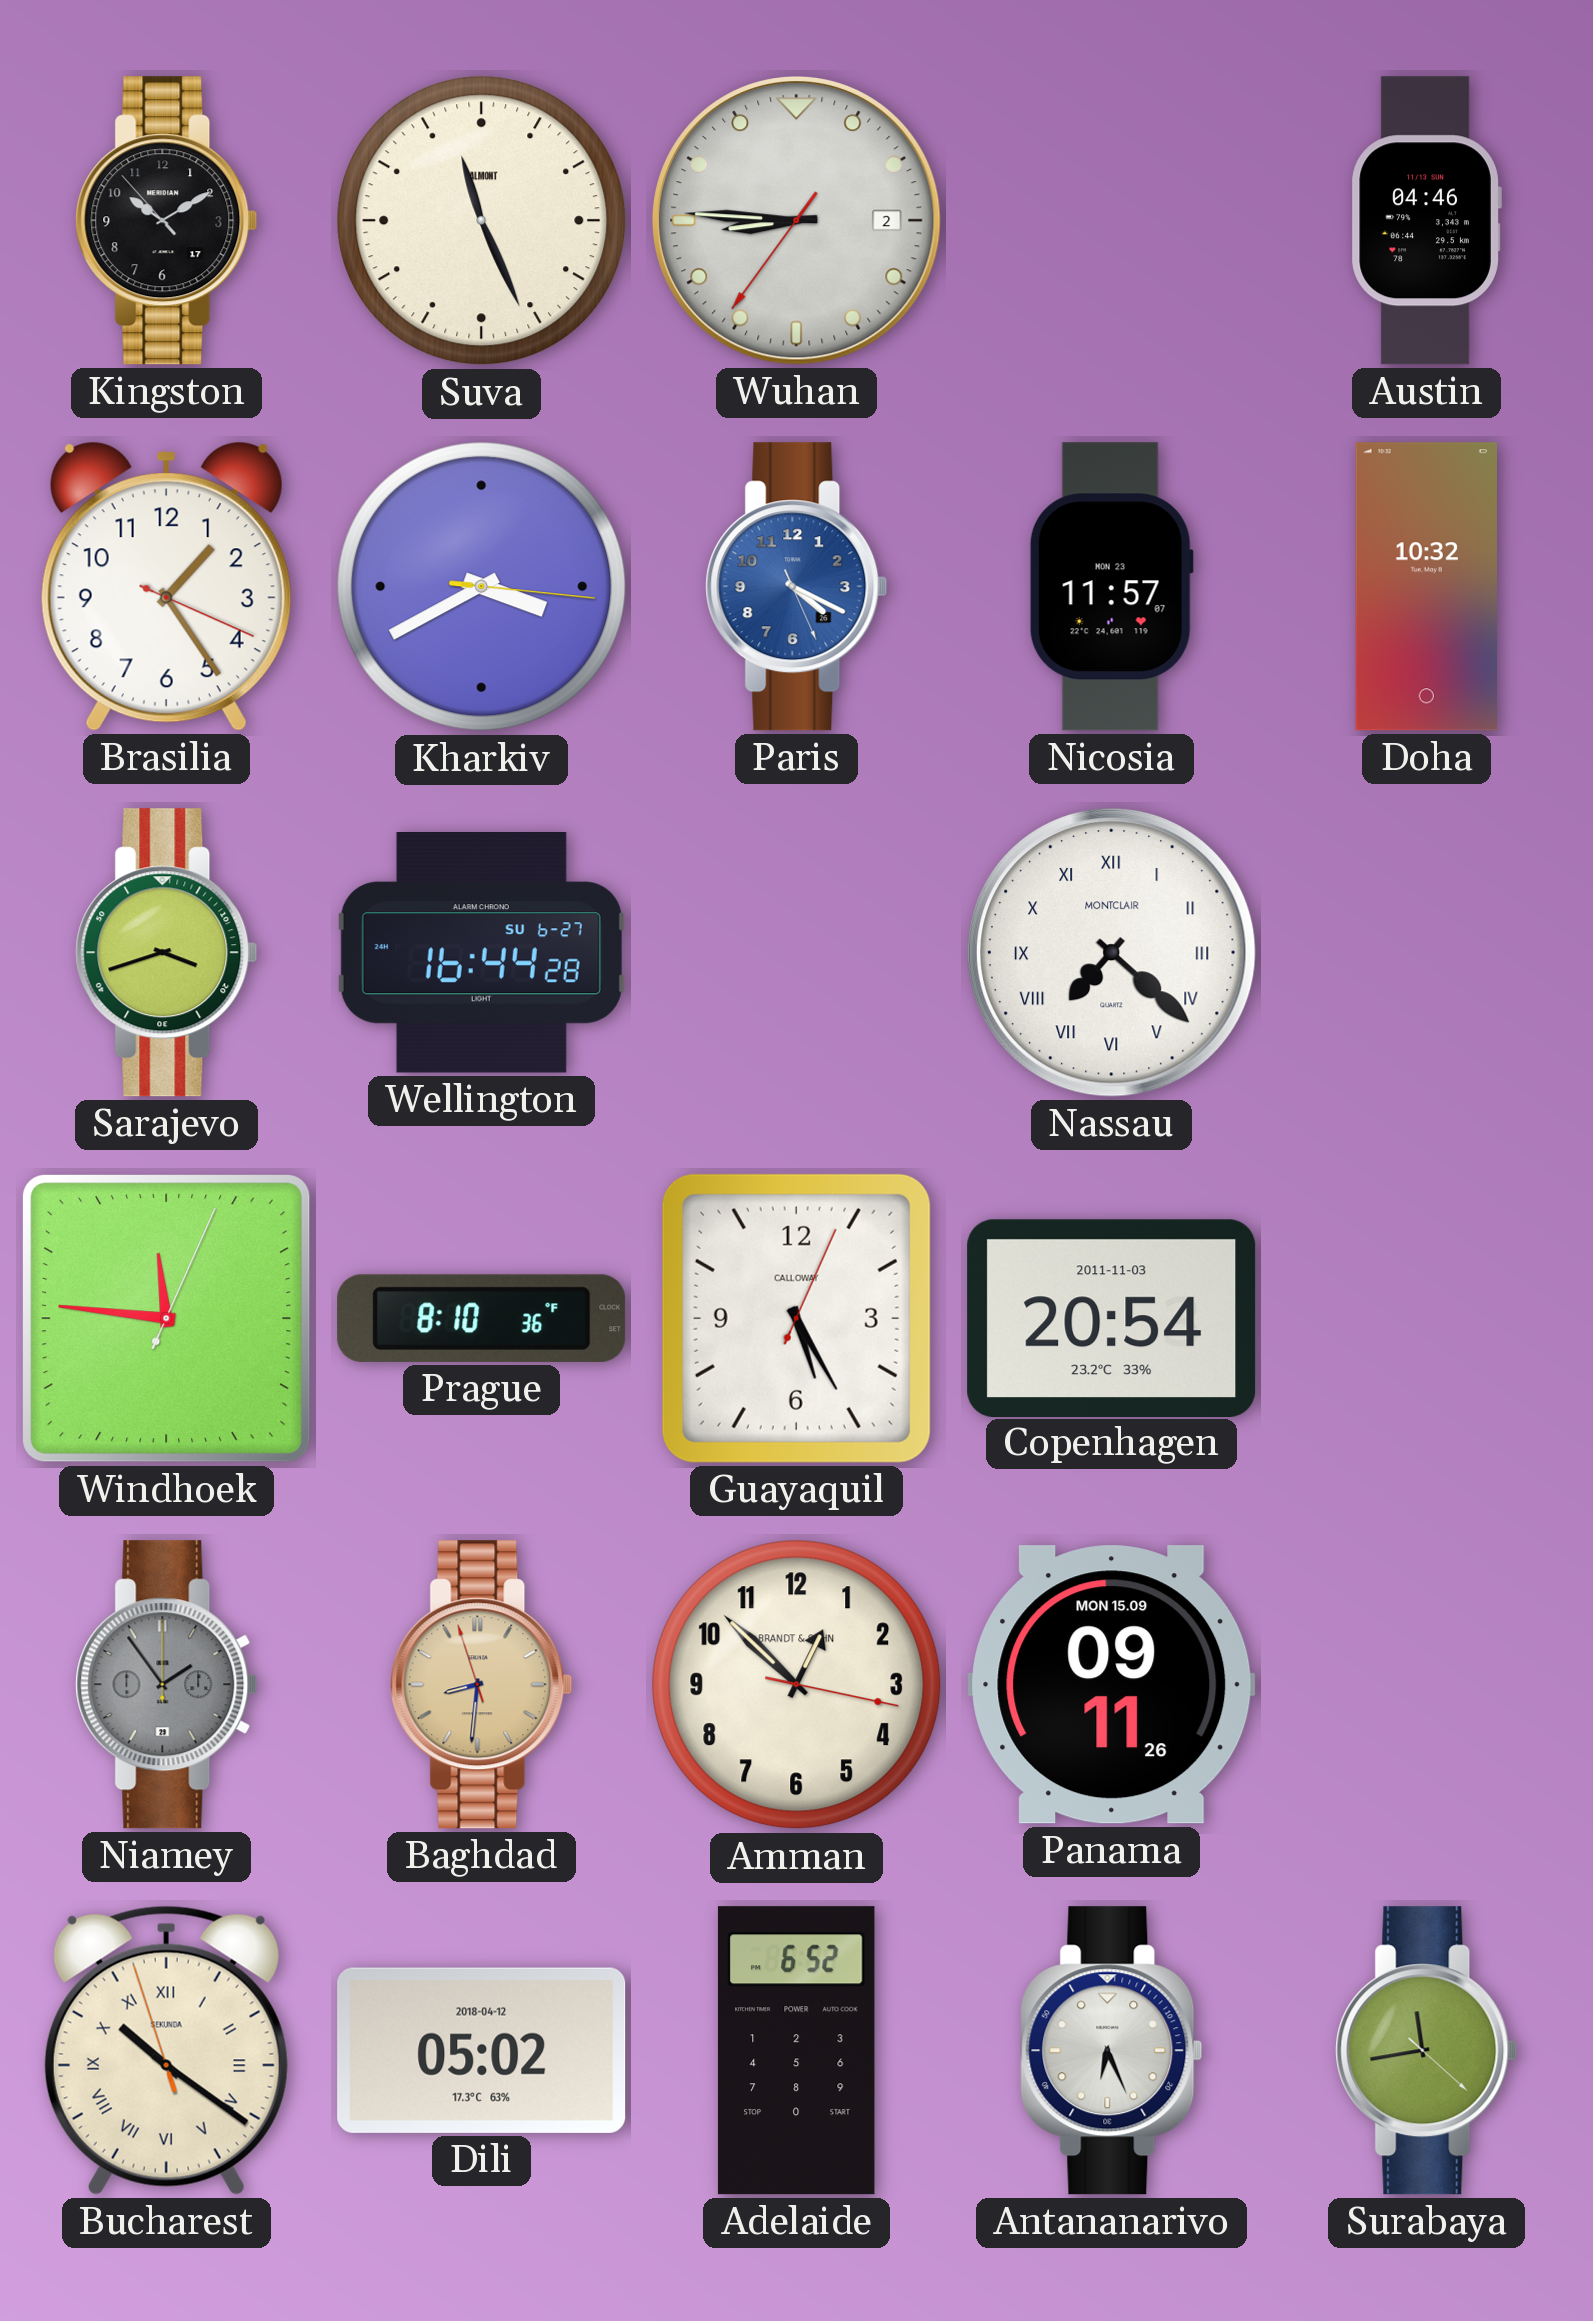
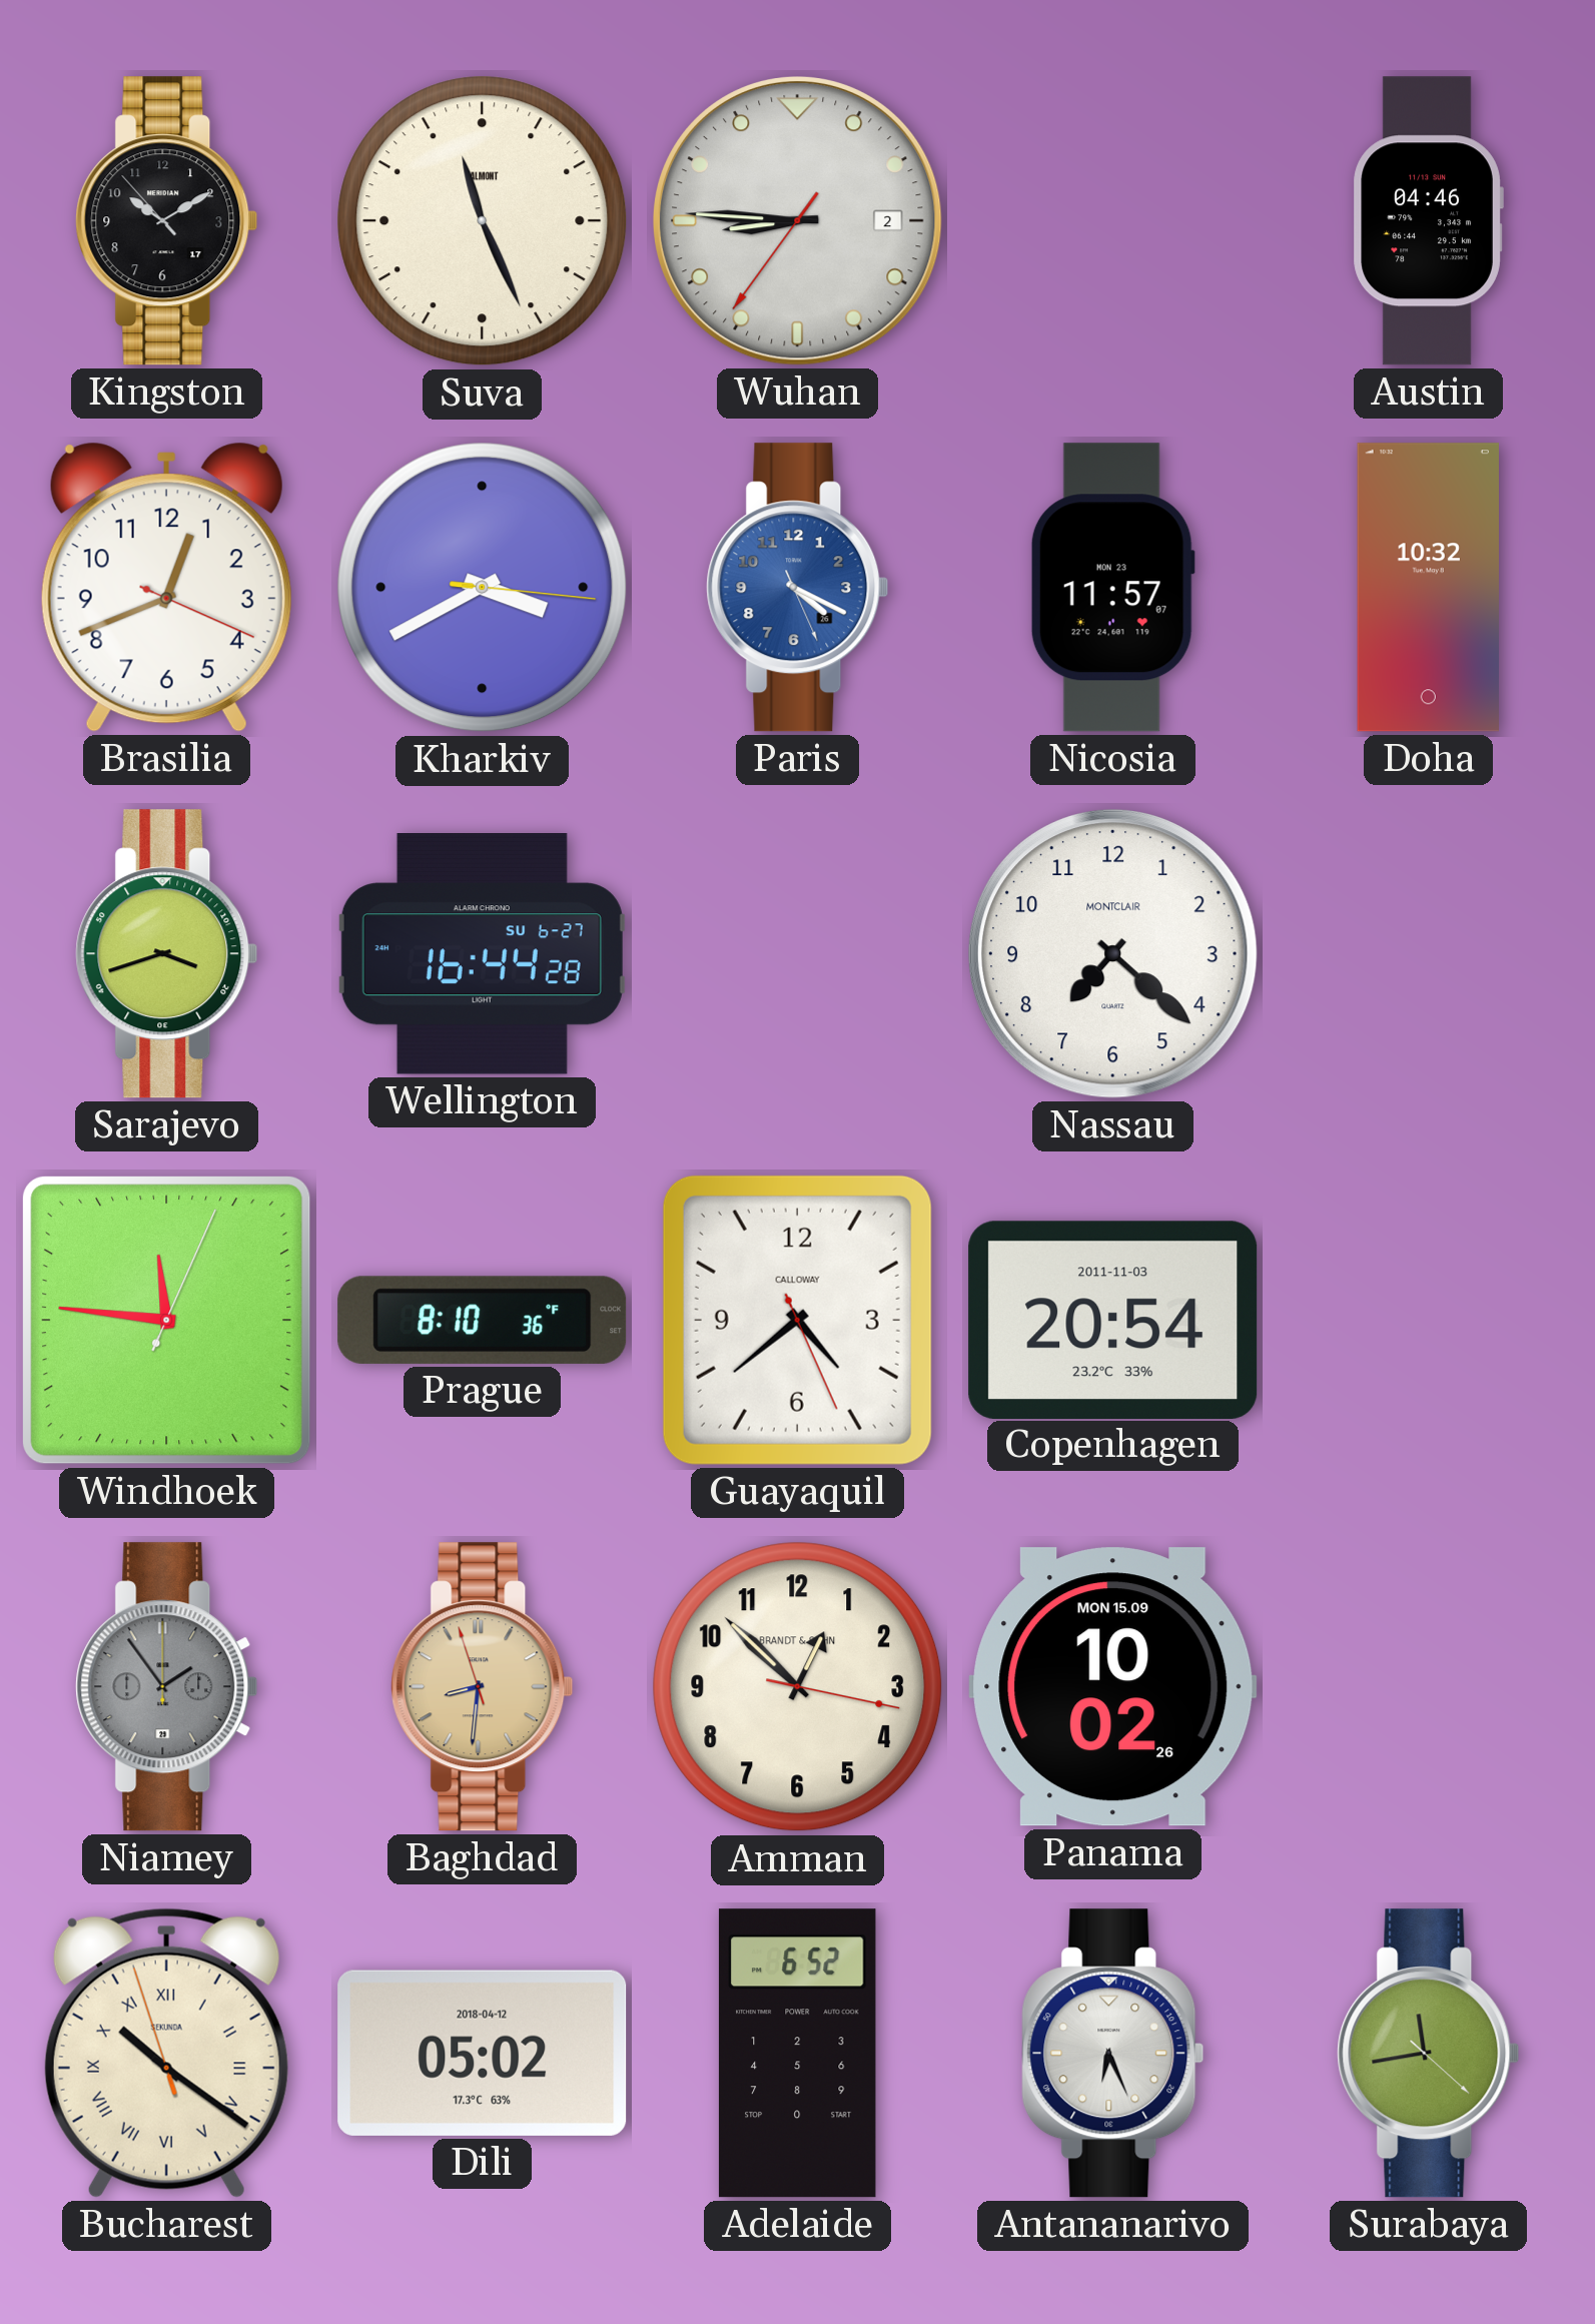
Brasilia: 1:24 -> 12:41 (166, 587)
Nassau numerals: Roman -> Arabic (1113, 954)
Guayaquil: 5:25 -> 4:38 (797, 1320)
Panama: 09:11 -> 10:02 (1113, 1687)
